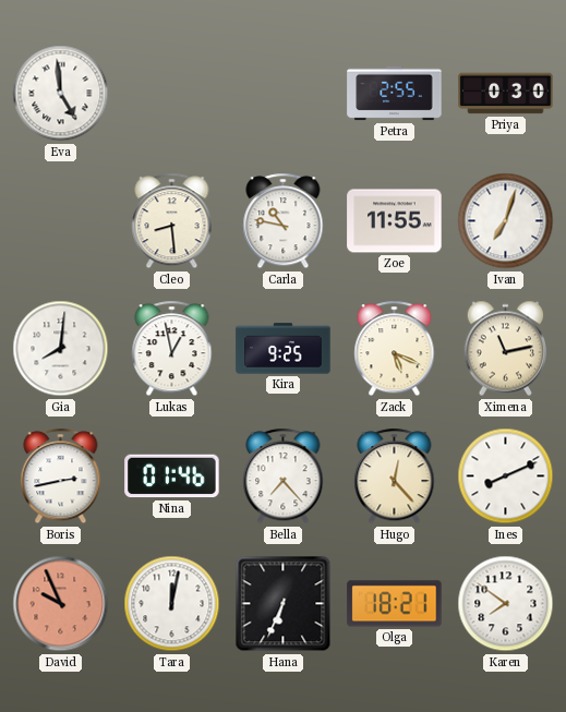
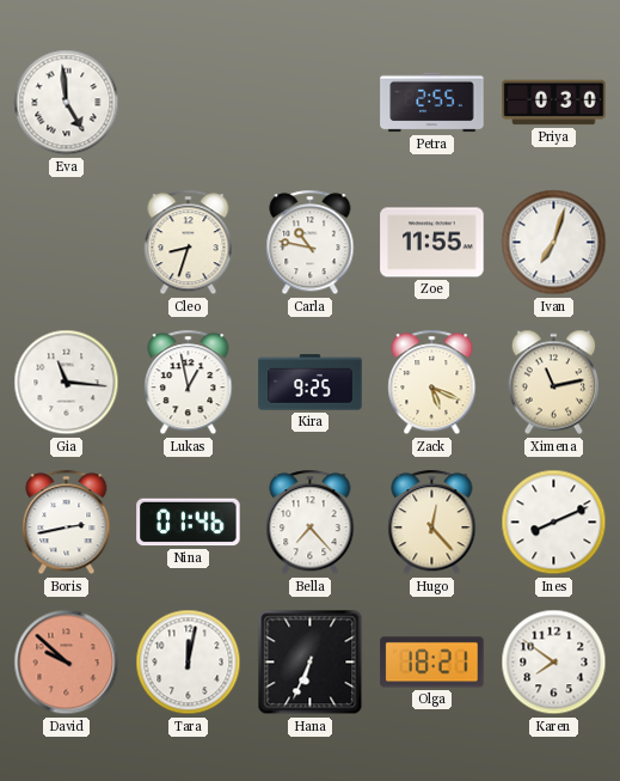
Cleo: 8:29 -> 8:33 (189, 243)
Gia: 8:01 -> 11:16 (67, 383)
David: 9:56 -> 9:52 (67, 663)
